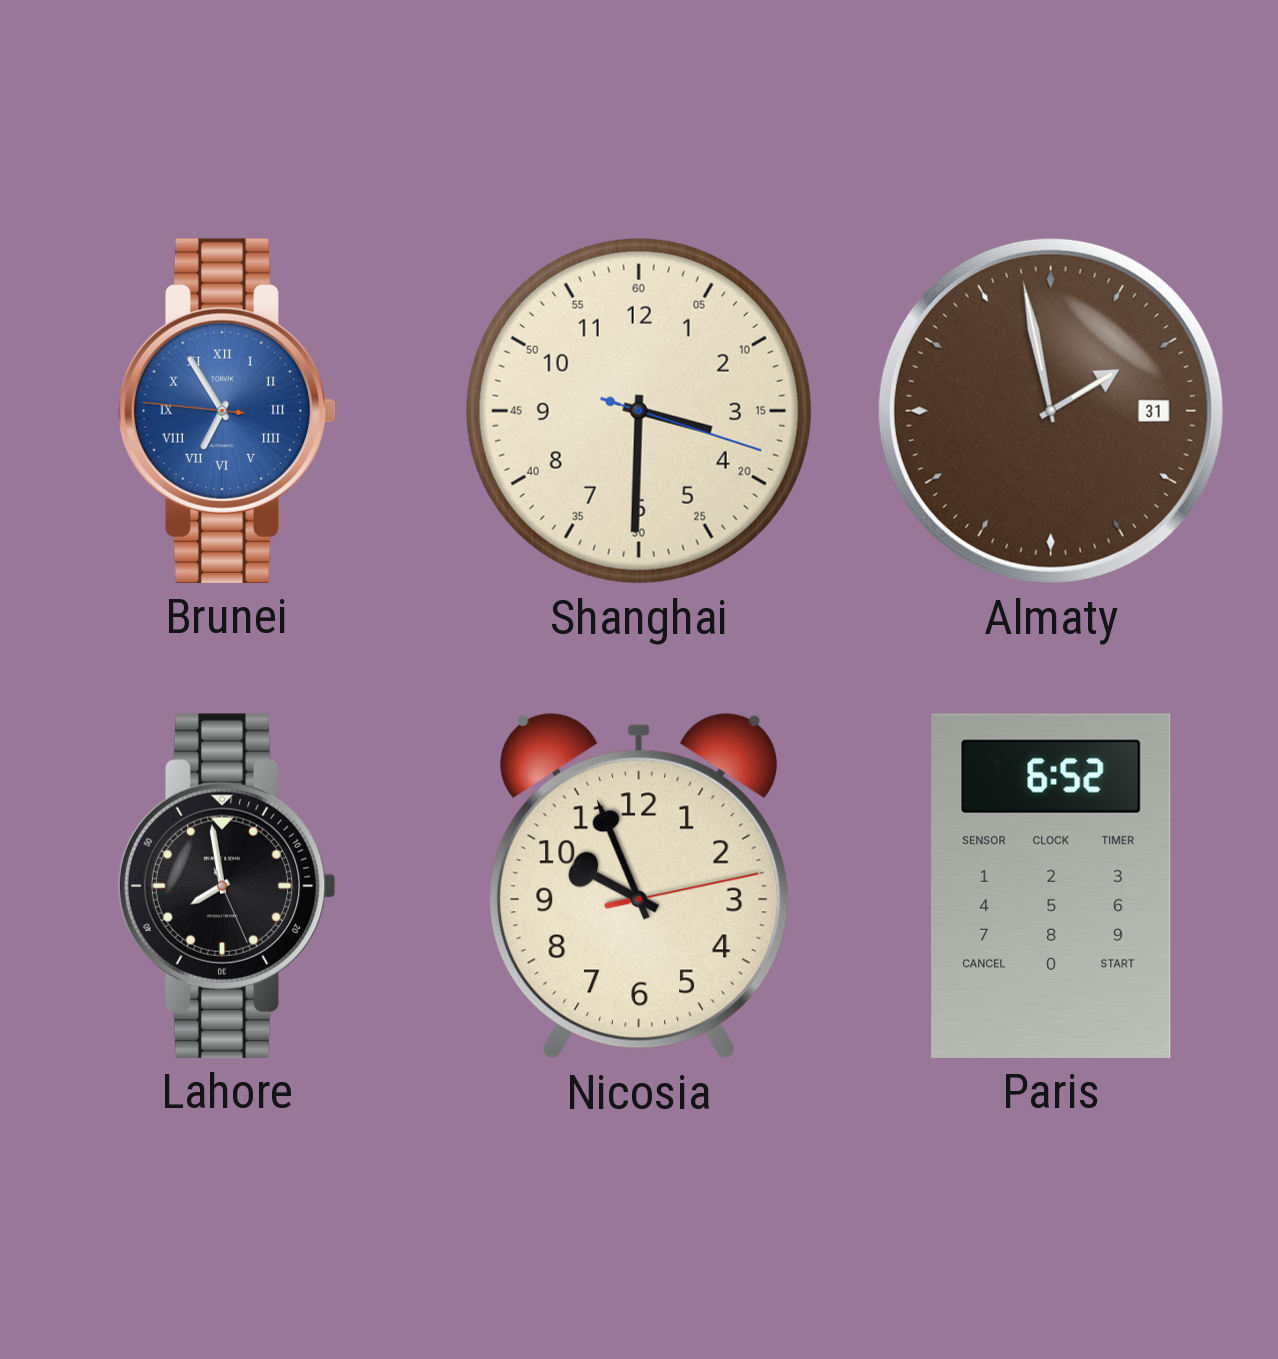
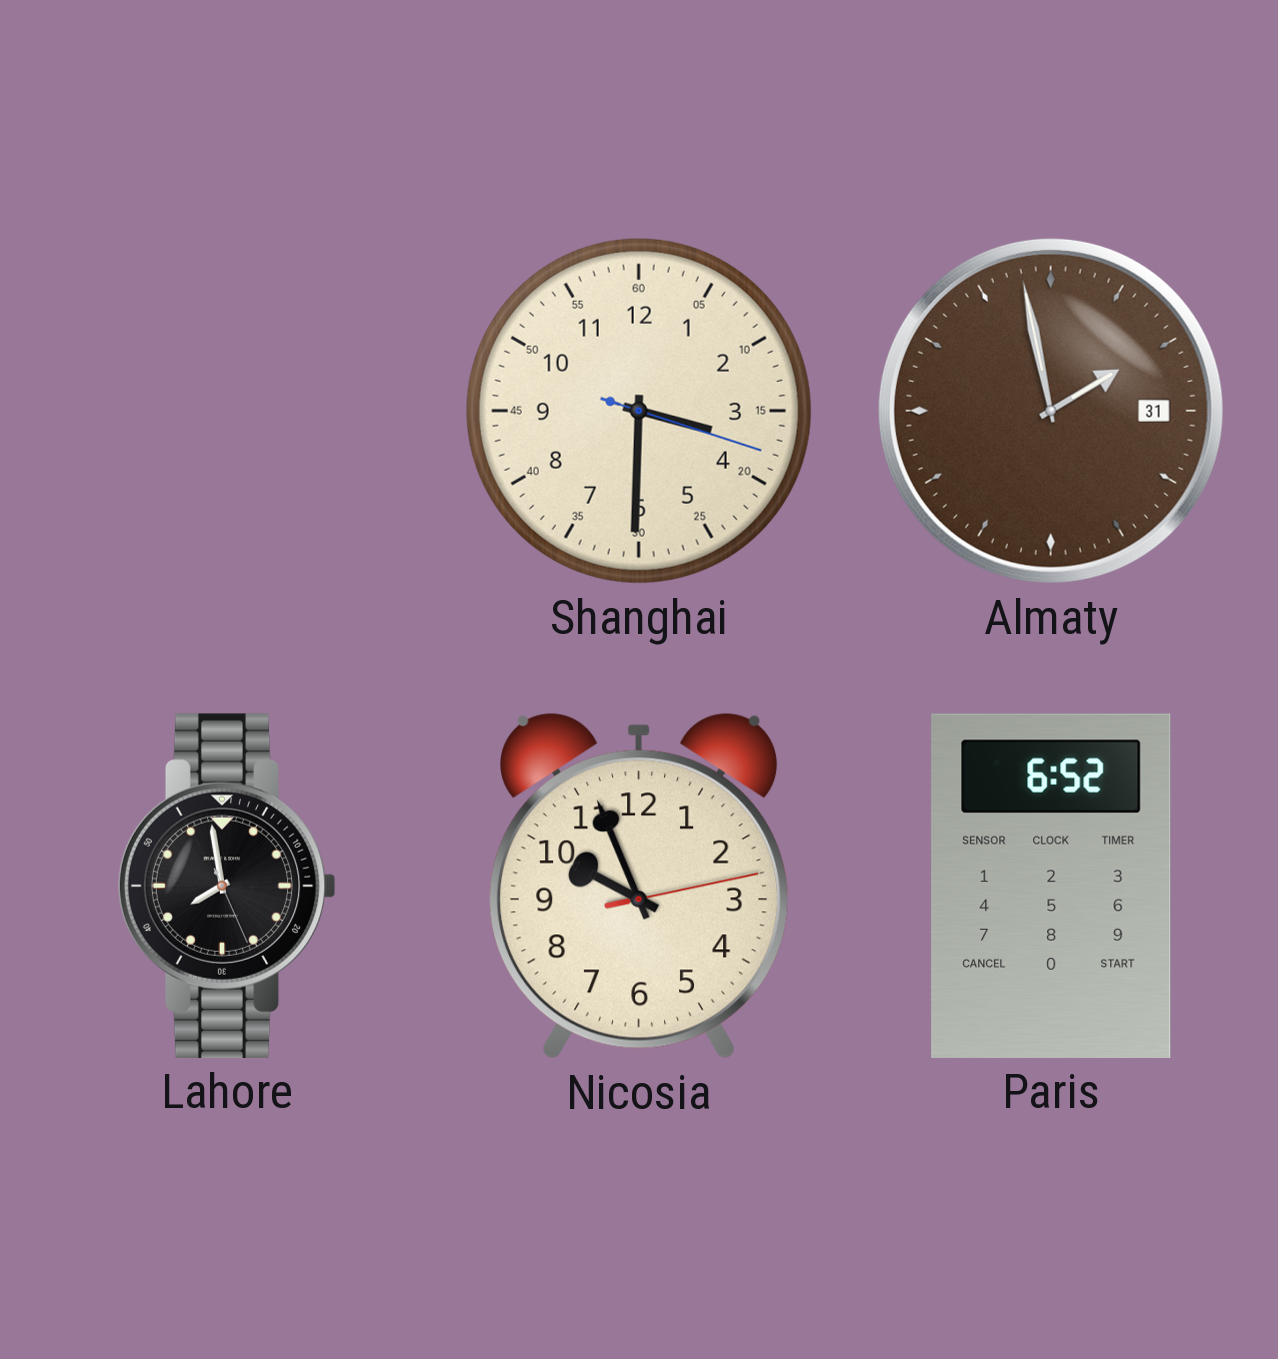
Brunei: 6:54 -> none (227, 411)
